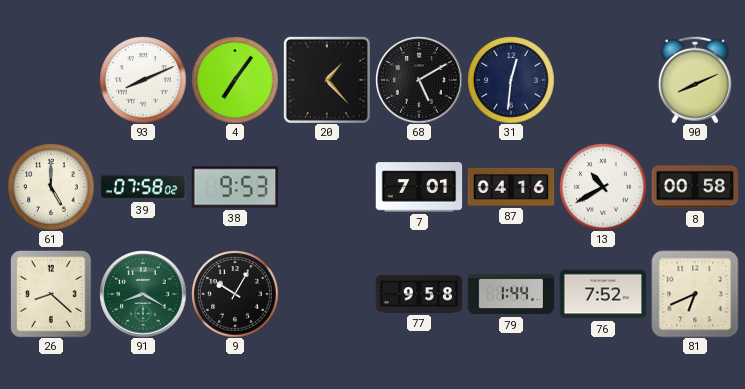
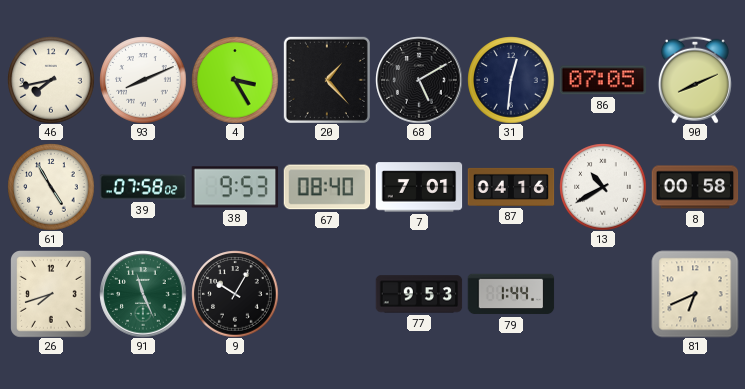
46: none -> 7:43 (51, 80)
4: 7:06 -> 3:25 (235, 80)
86: none -> 07:05 (603, 80)
61: 5:00 -> 4:55 (51, 187)
67: none -> 08:40 (327, 187)
26: 8:22 -> 7:42 (52, 294)
91: 8:20 -> 11:26 (143, 294)
77: 9:58 -> 9:53 (419, 294)
76: 7:52 -> none (603, 294)
